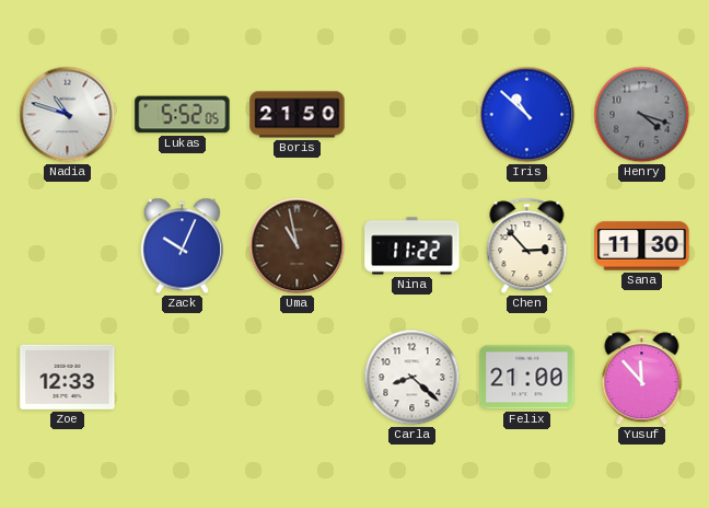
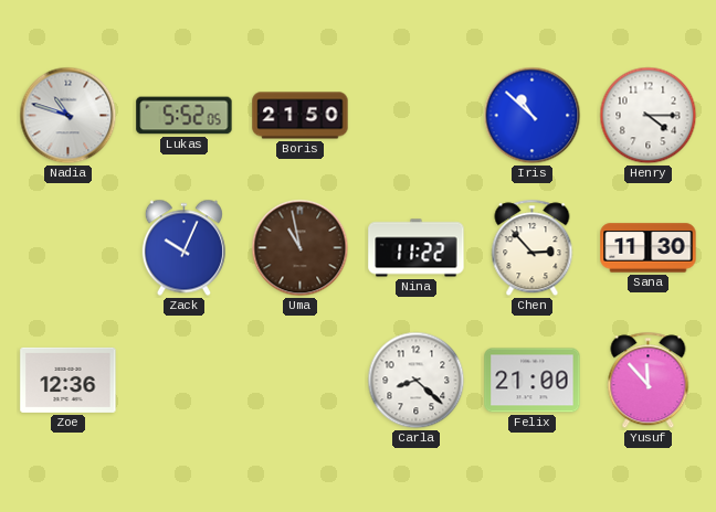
Henry: 4:18 -> 4:15 (649, 116)
Henry dial: grey -> white (649, 116)
Zoe: 12:33 -> 12:36 (69, 380)
